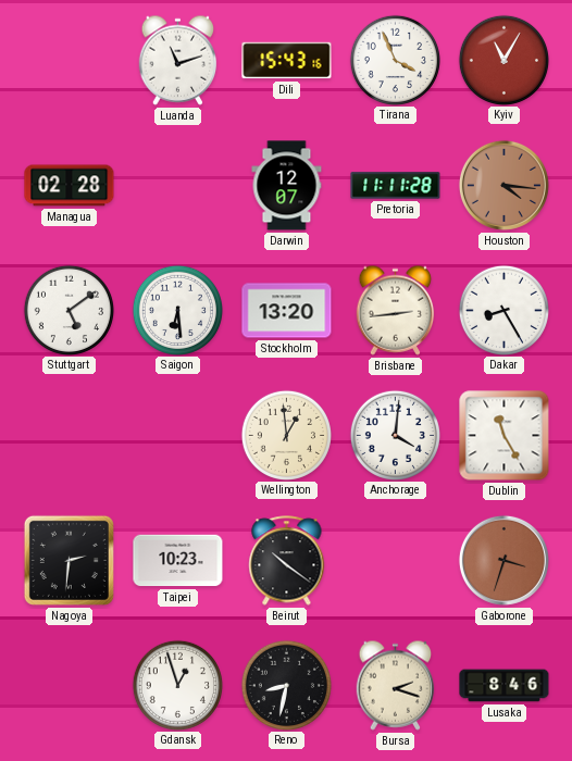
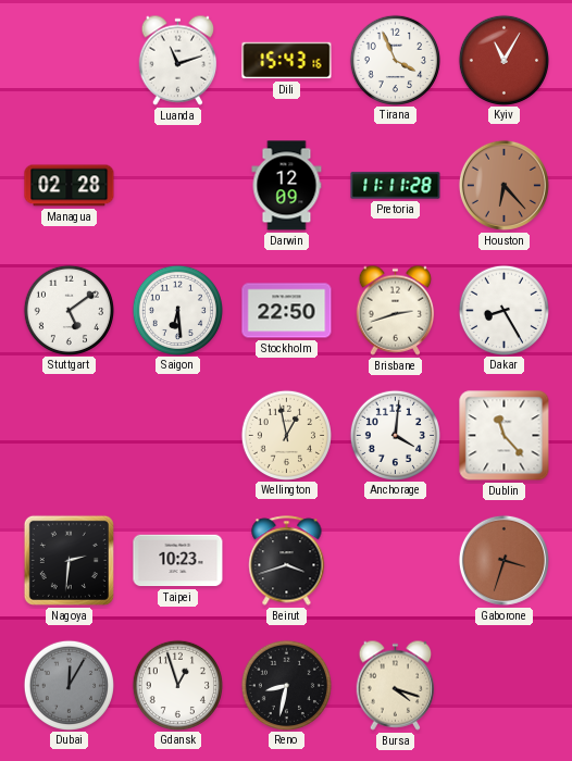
Darwin: 12:07 -> 12:09 (287, 186)
Houston: 4:16 -> 6:23 (503, 185)
Stockholm: 13:20 -> 22:50 (287, 311)
Brisbane: 2:44 -> 2:42 (396, 310)
Wellington: 12:59 -> 12:58 (286, 435)
Dublin: 11:25 -> 11:23 (505, 436)
Beirut: 10:21 -> 3:42 (287, 561)
Dubai: none -> 12:05 (69, 685)
Bursa: 2:18 -> 4:18 (396, 685)
Lusaka: 8:46 -> none (505, 686)
